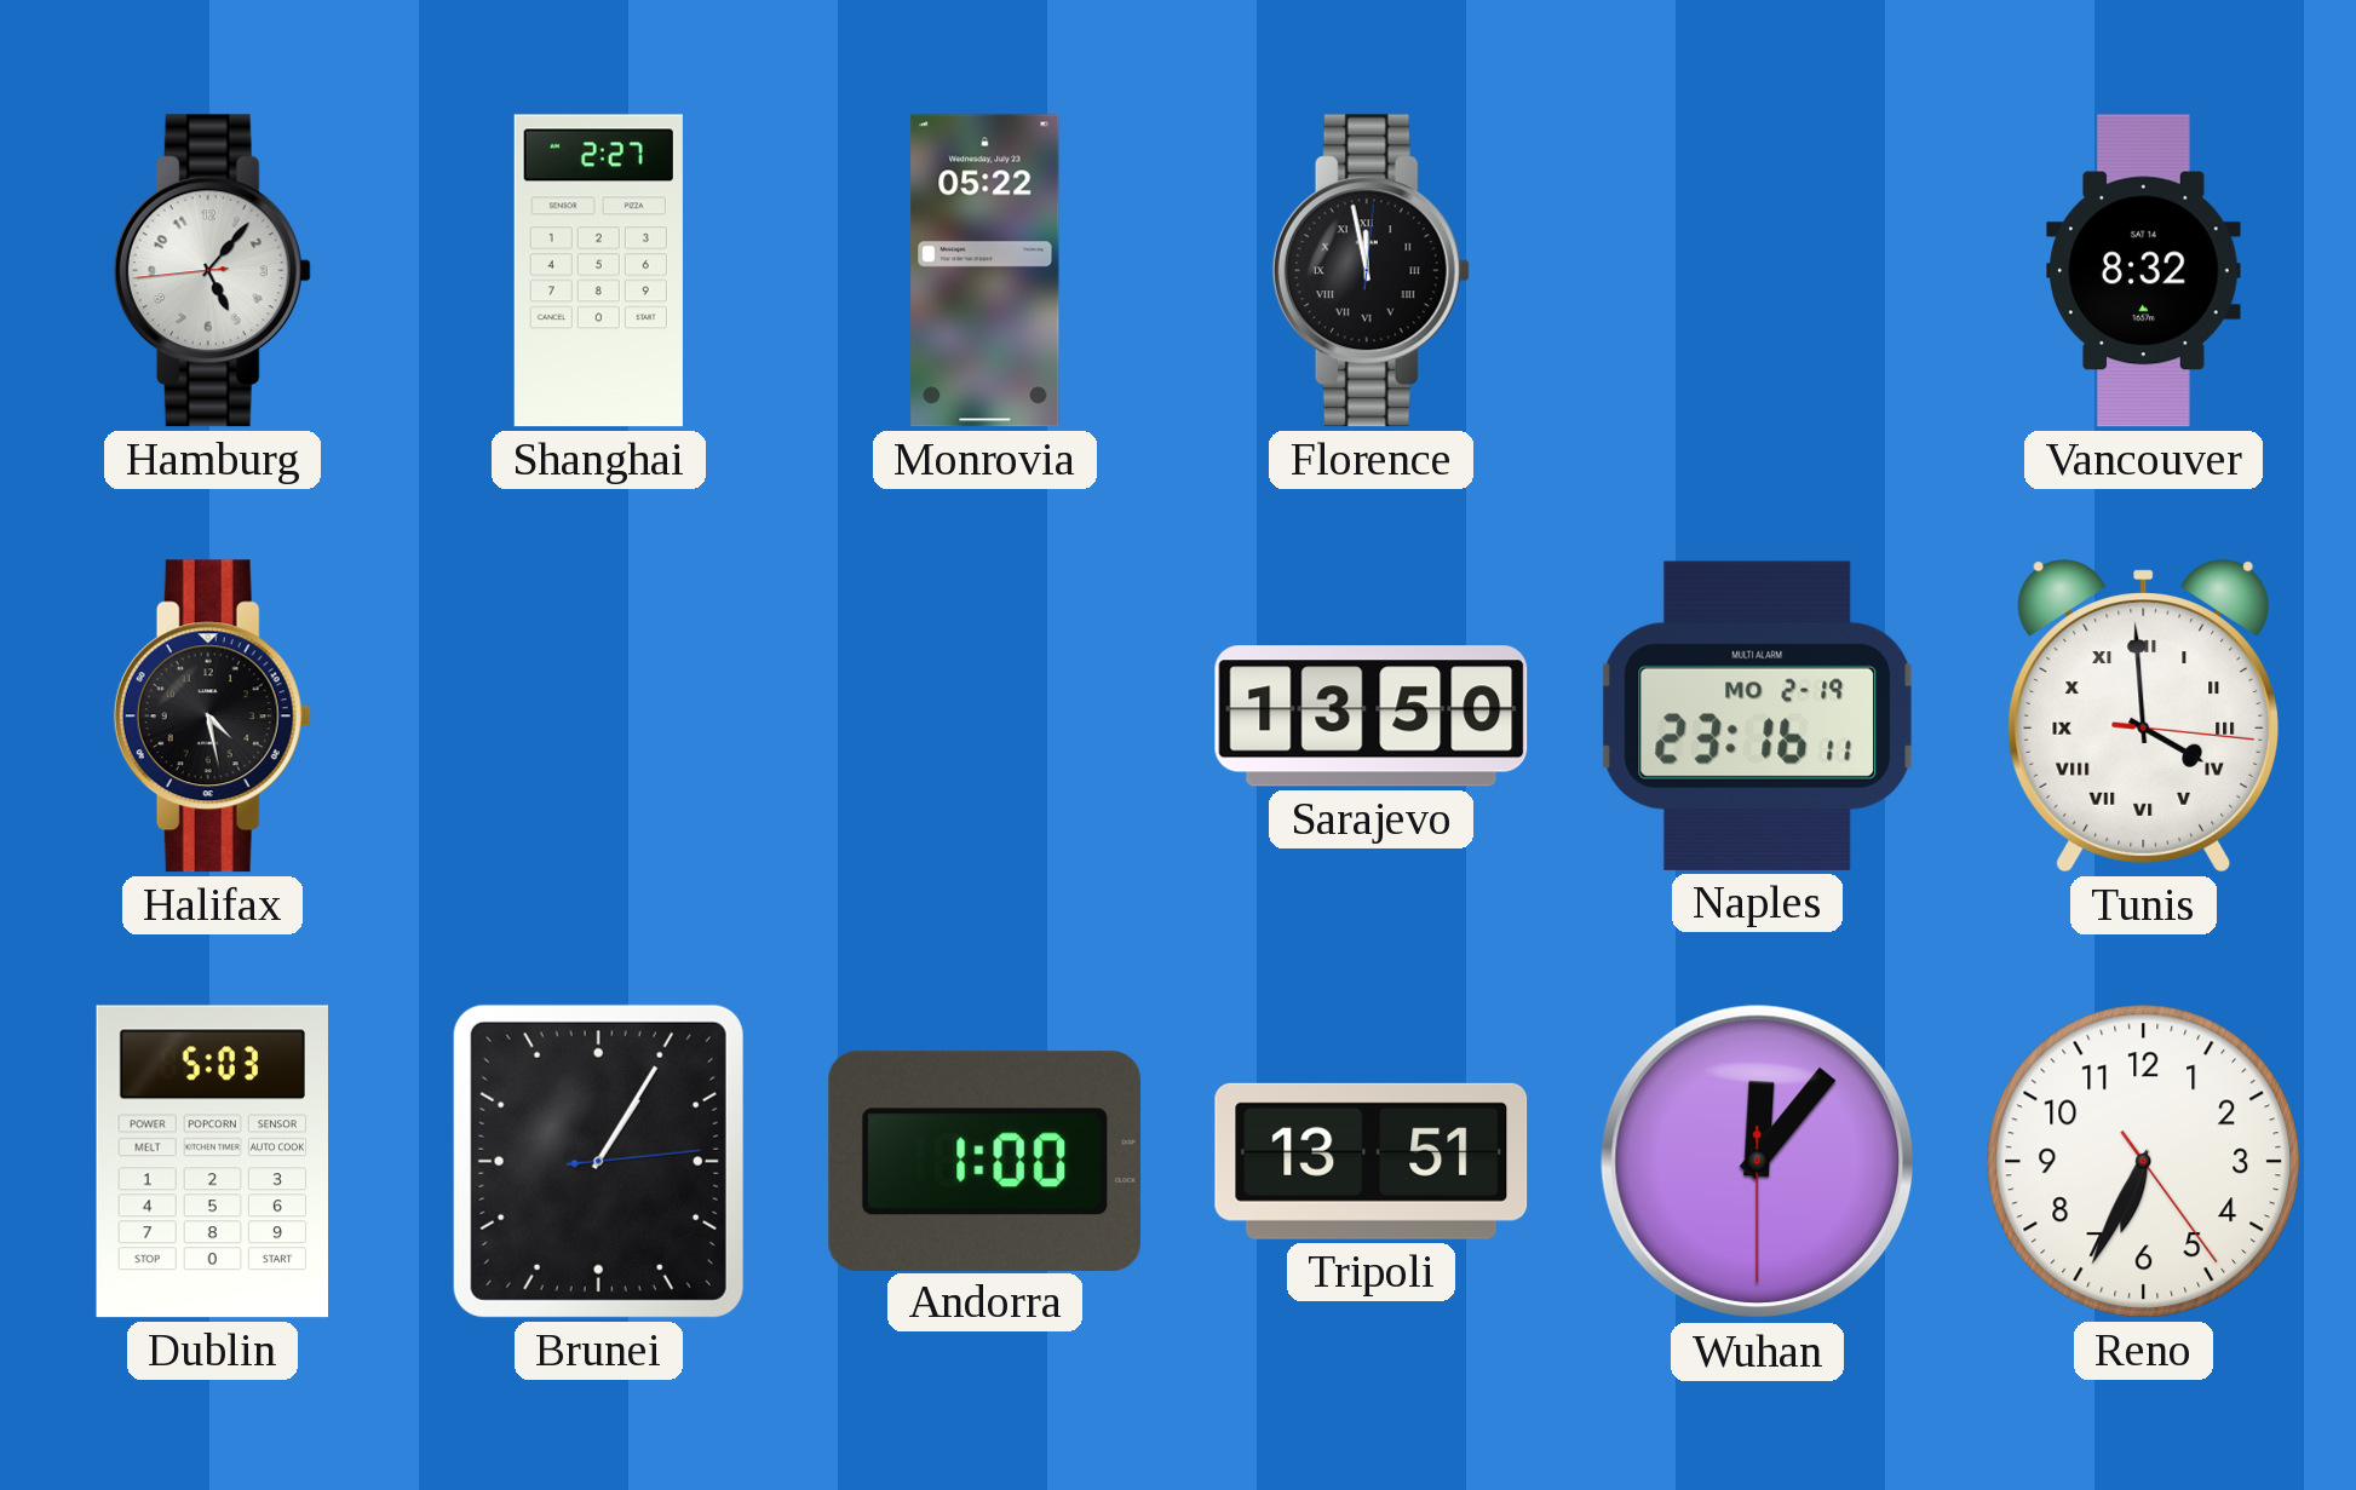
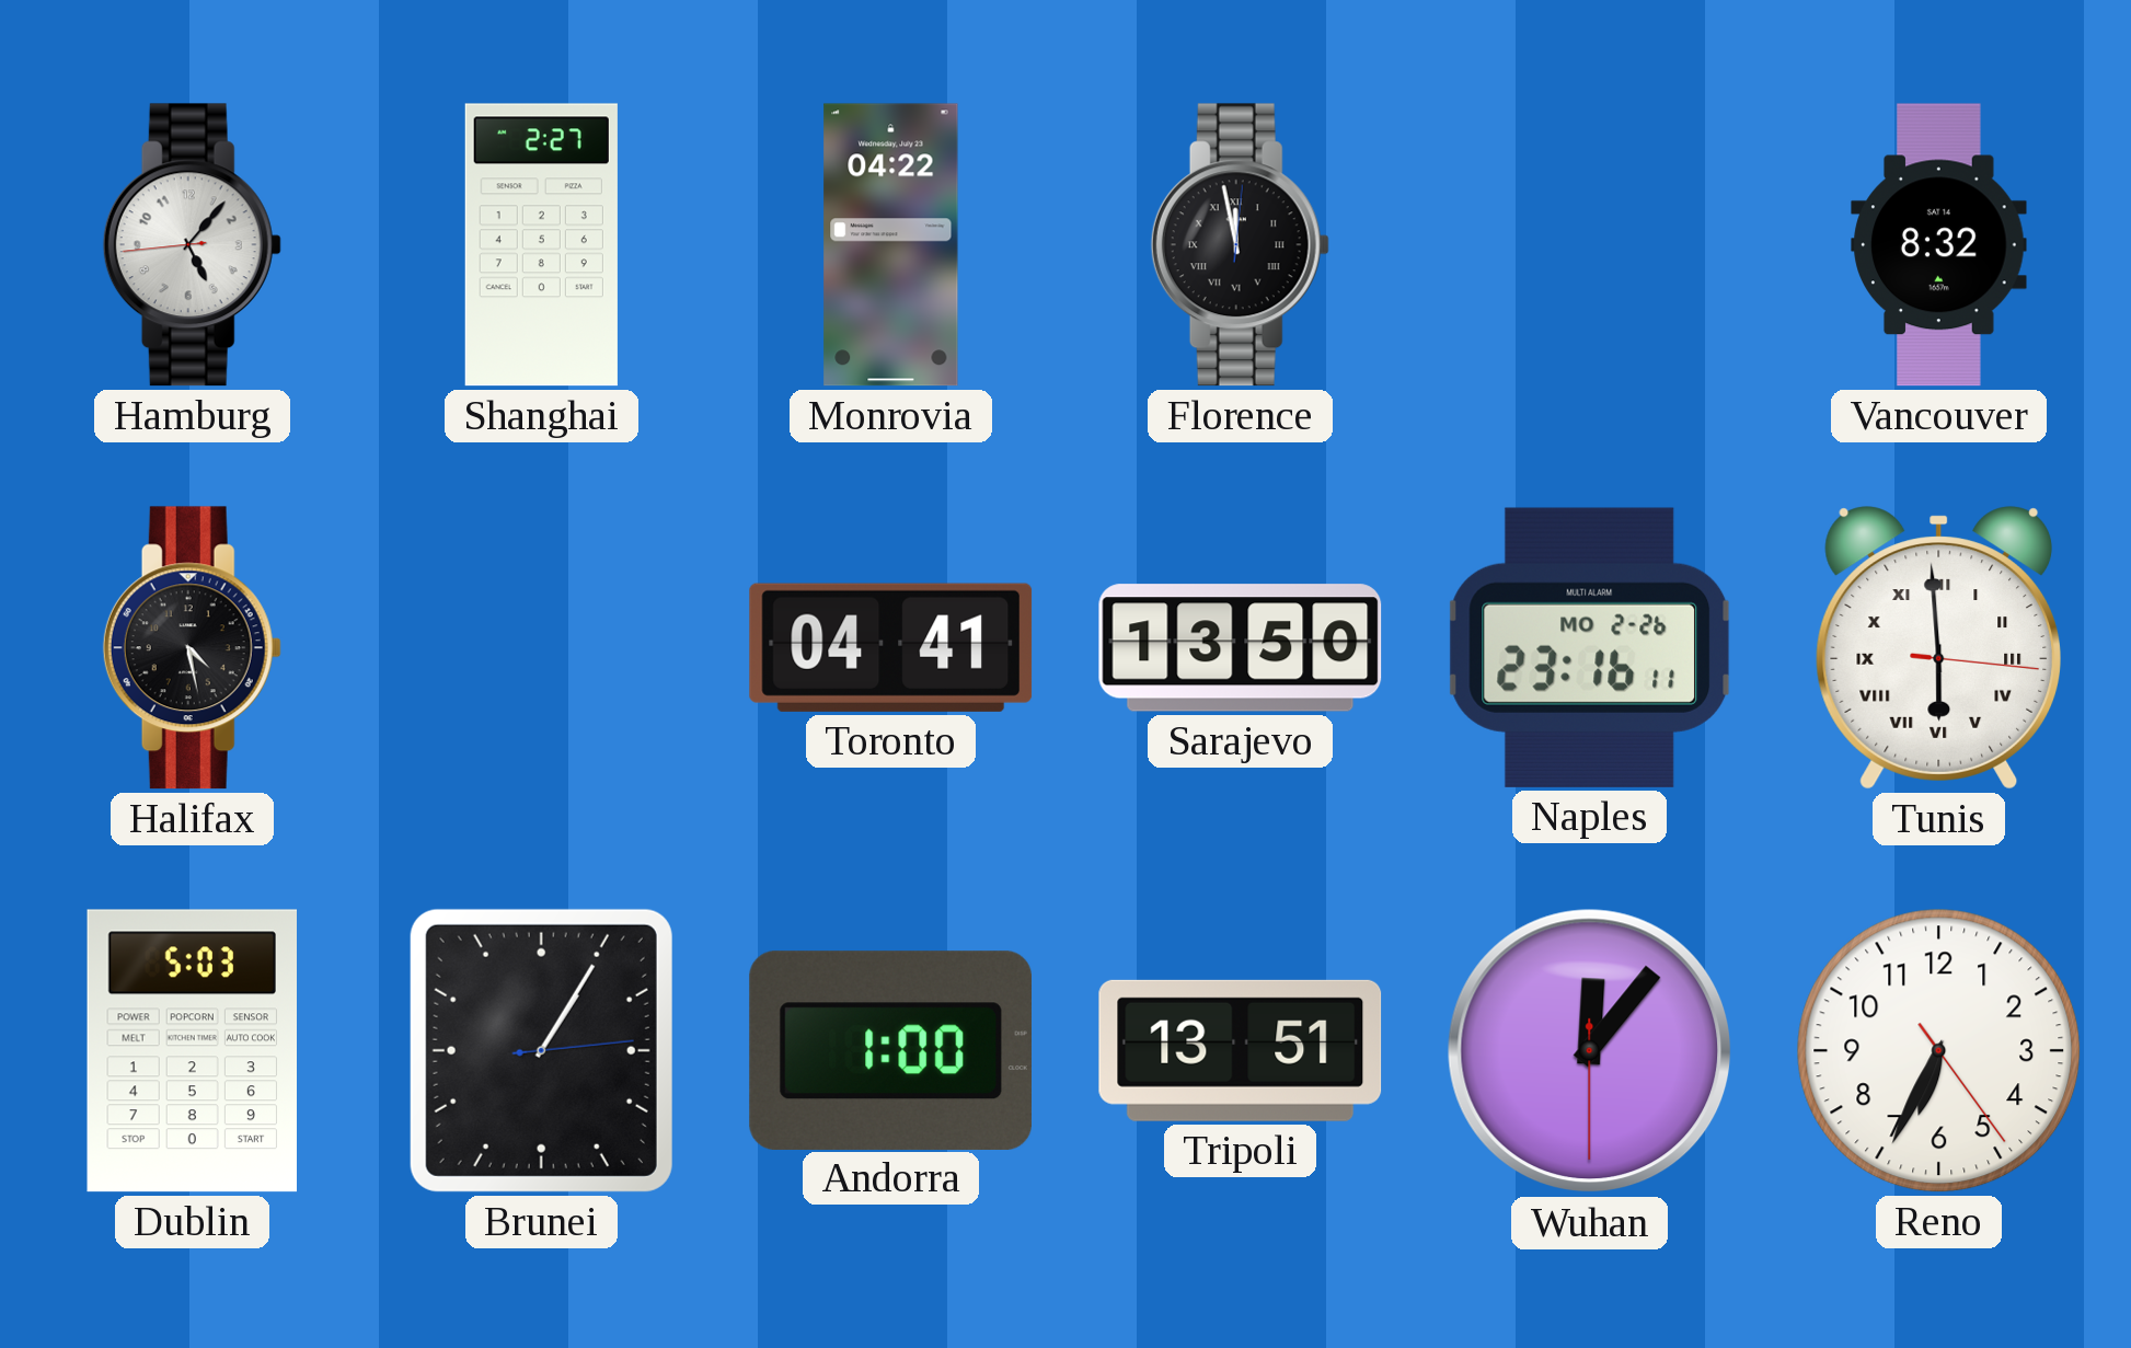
Monrovia: 05:22 -> 04:22 (891, 245)
Toronto: none -> 04:41 (891, 647)
Naples date: MO 2-19 -> MO 2-26 (1590, 647)
Tunis: 3:59 -> 5:59 (1938, 648)
